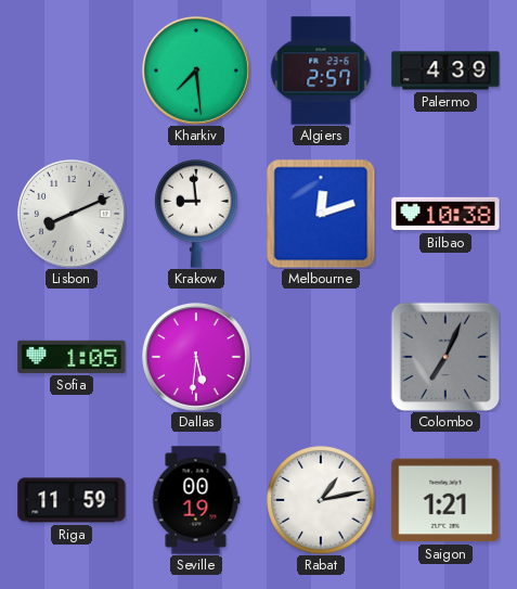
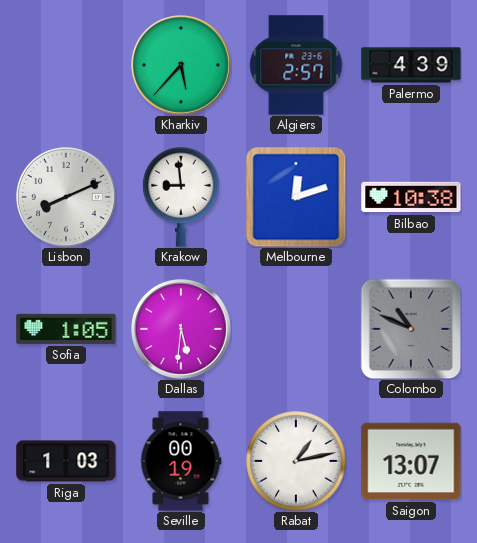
Kharkiv: 7:29 -> 5:37 (182, 66)
Colombo: 7:04 -> 10:49 (411, 329)
Riga: 11:59 -> 1:03 (66, 461)
Saigon: 1:21 -> 13:07 (411, 461)
